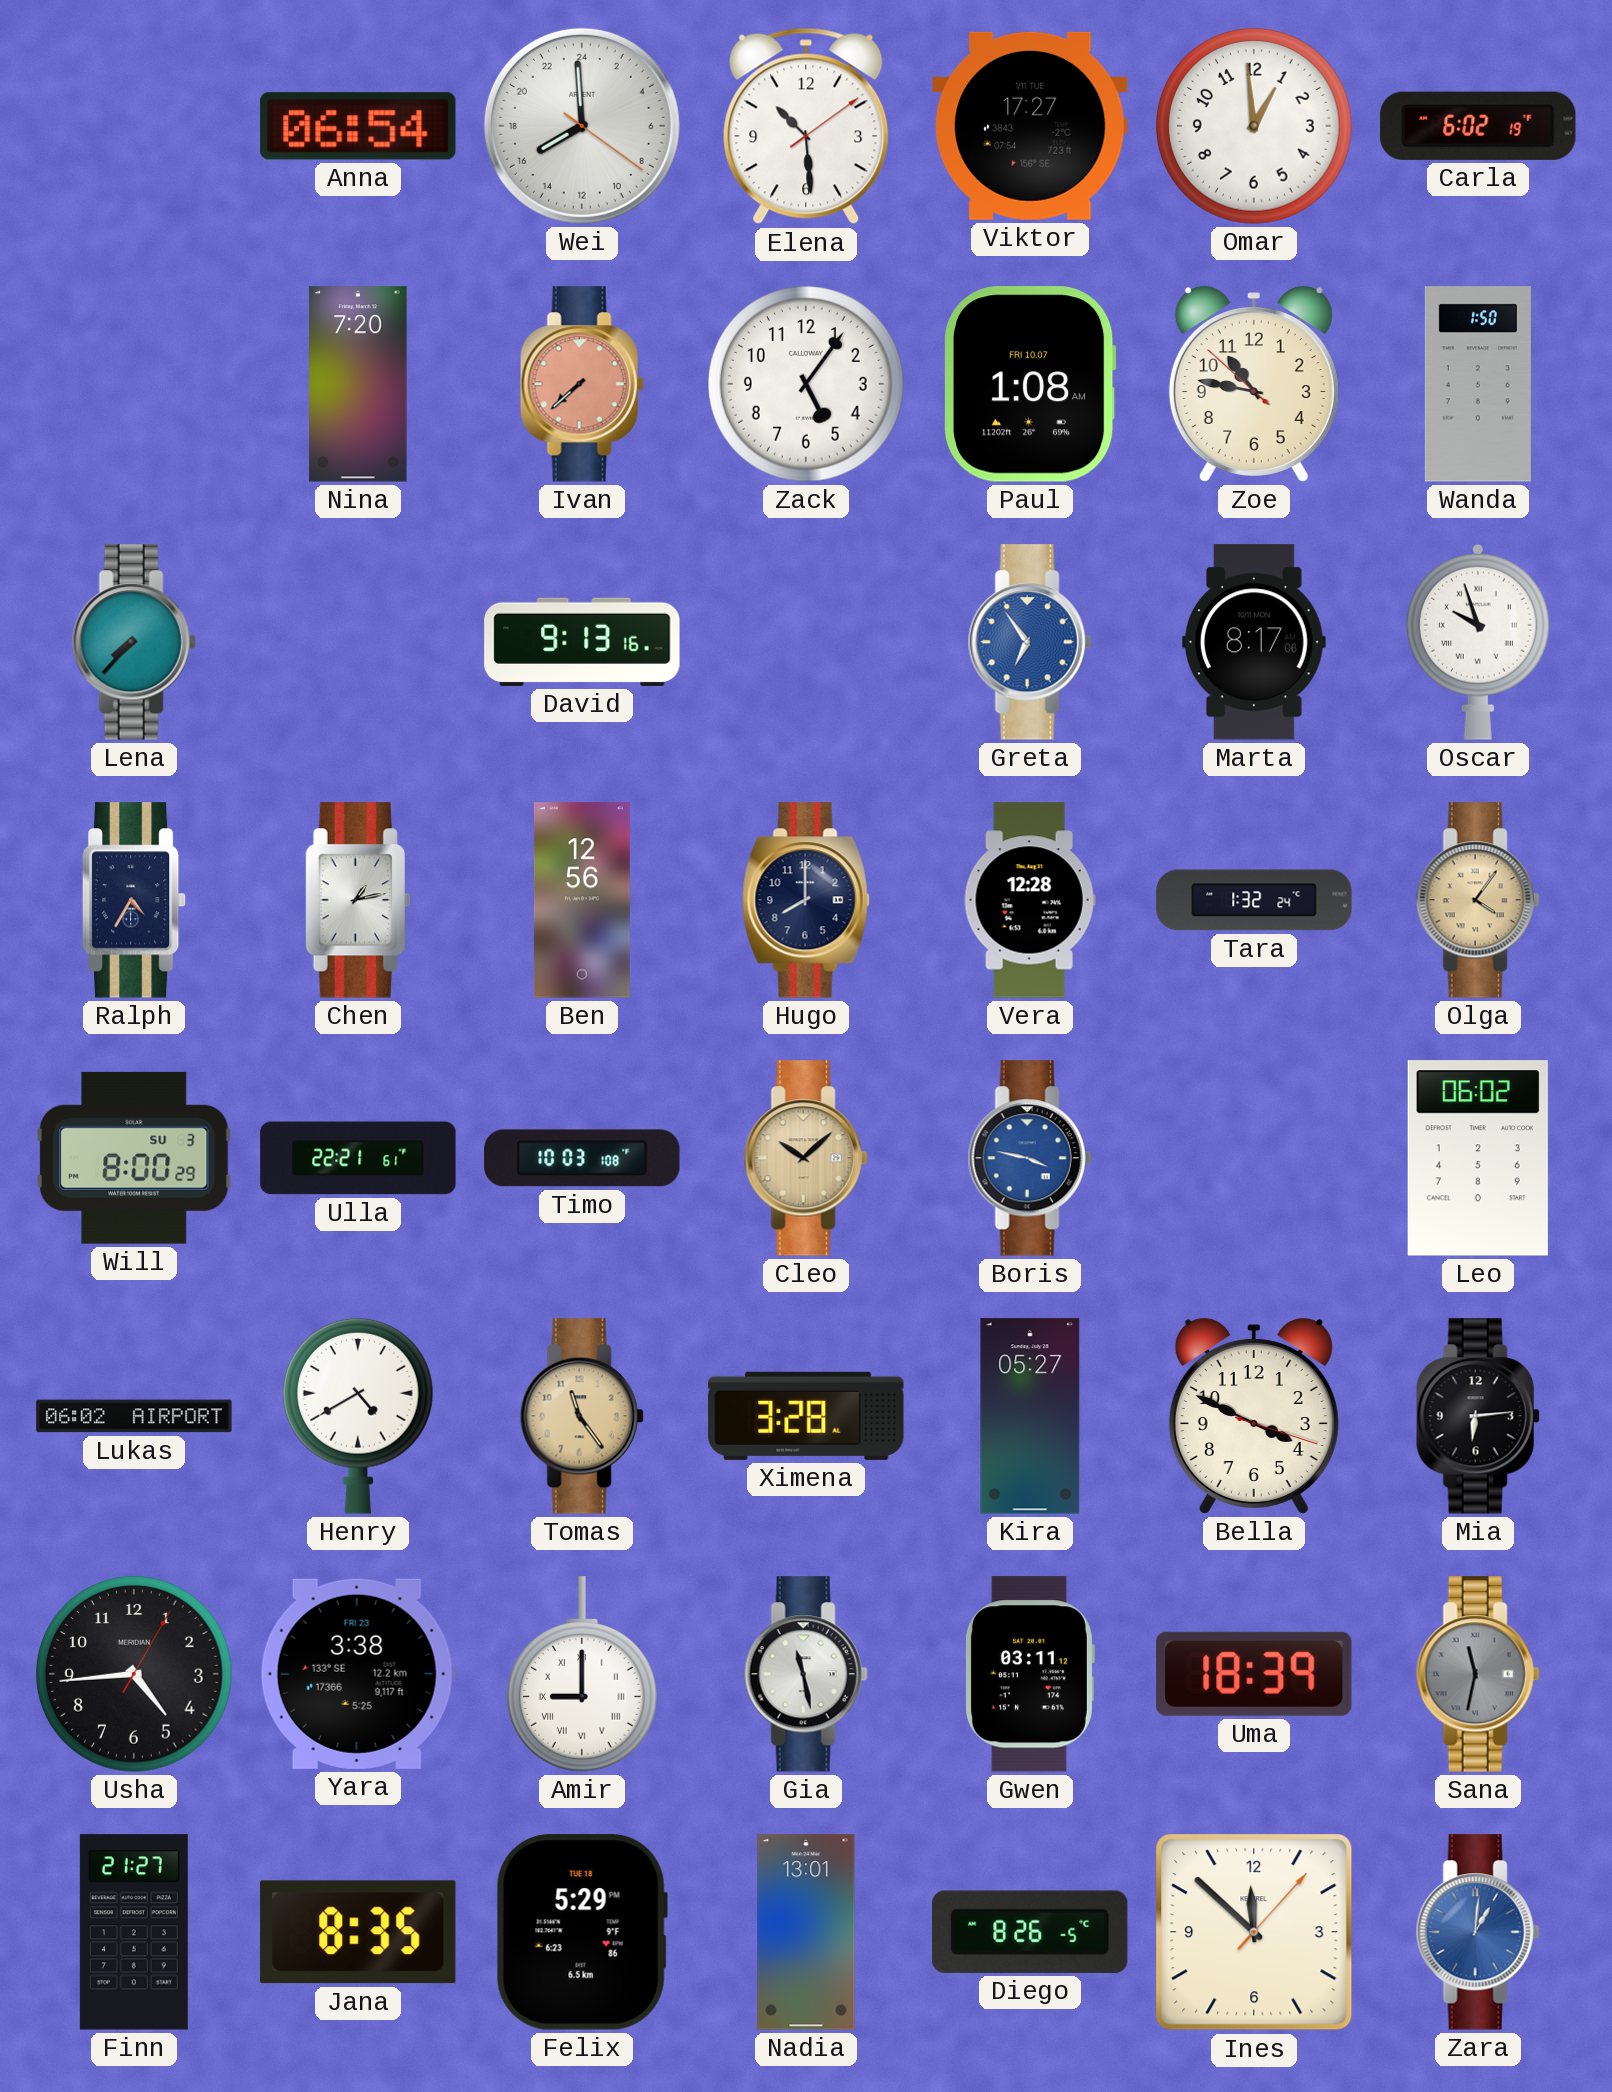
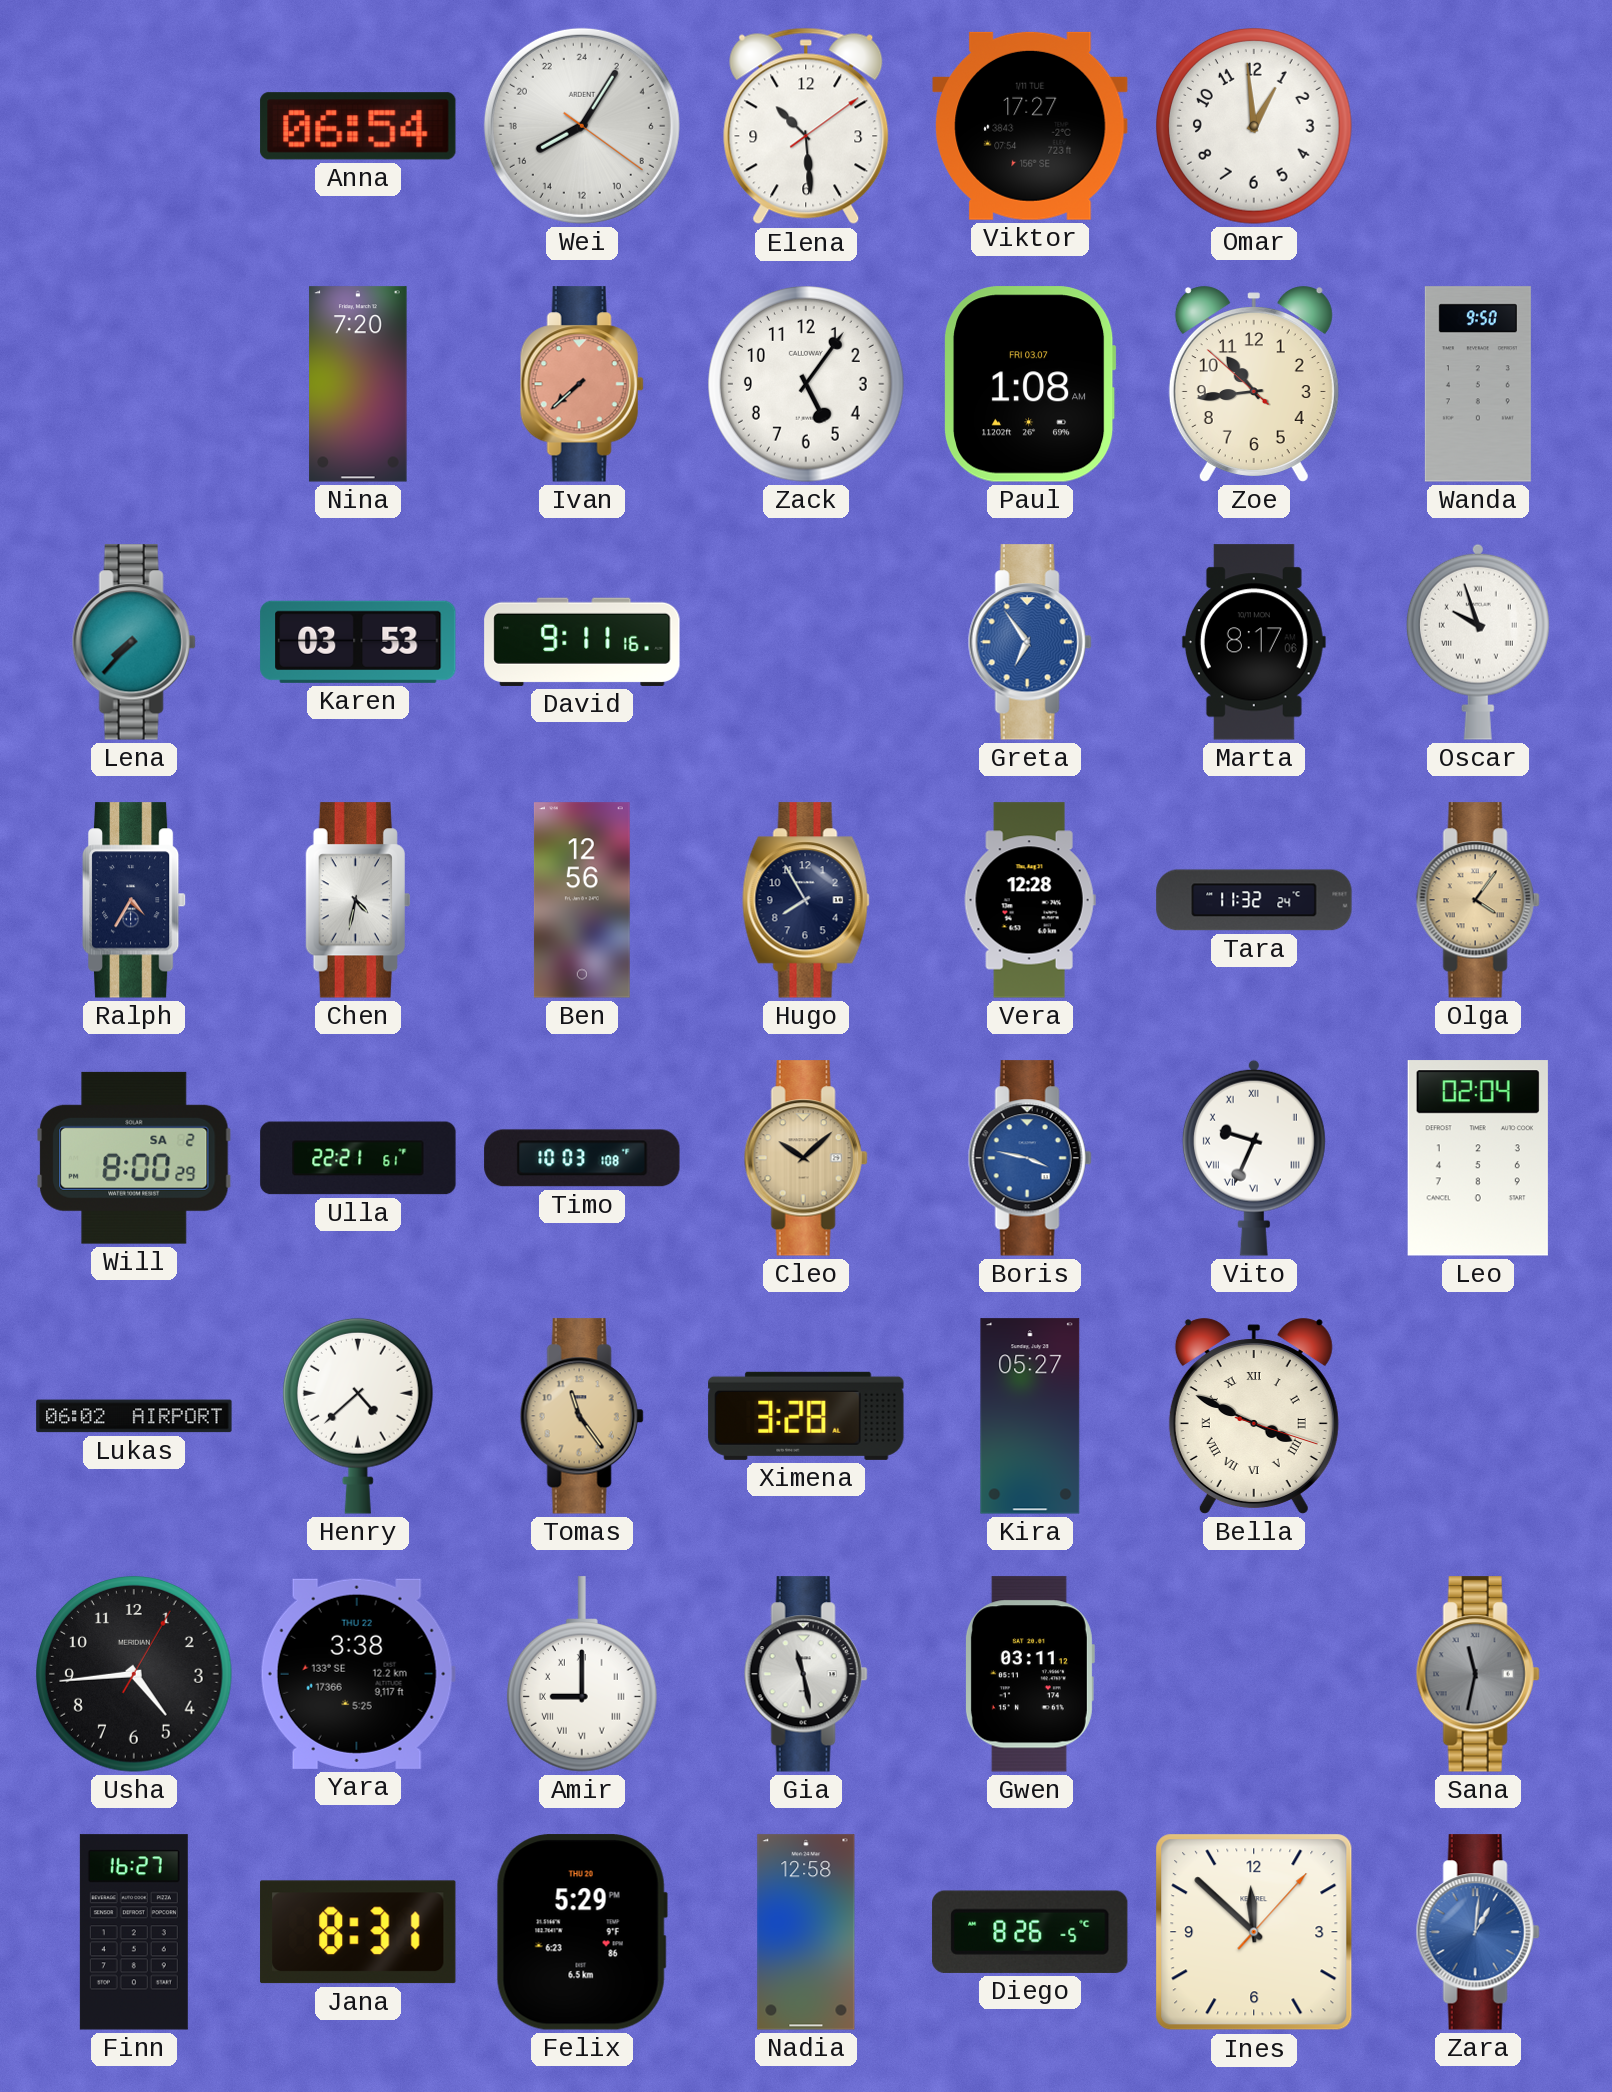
Wei: 15:59 -> 16:05 (582, 126)
Carla: 6:02 -> none (1478, 126)
Paul date: FRI 10.07 -> FRI 03.07 (1031, 384)
Zoe: 10:46 -> 10:43 (1254, 384)
Wanda: 1:50 -> 9:50 (1478, 384)
Karen: none -> 03:53 (358, 642)
David: 9:13 -> 9:11 (582, 642)
Chen: 1:13 -> 4:32 (357, 900)
Hugo: 8:00 -> 7:55 (806, 900)
Tara: 1:32 -> 11:32 (1254, 900)
Will date: SU 3 -> SA 2 (134, 1158)
Vito: none -> 9:34 (1254, 1158)
Leo: 06:02 -> 02:04 (1478, 1158)
Henry: 4:40 -> 4:38 (358, 1416)
Bella numerals: Arabic -> Roman (1254, 1416)
Mia: 6:14 -> none (1478, 1416)
Yara date: FRI 23 -> THU 22 (358, 1674)
Uma: 18:39 -> none (1254, 1674)
Finn: 21:27 -> 16:27 (134, 1932)
Jana: 8:35 -> 8:31 (358, 1932)
Felix date: TUE 18 -> THU 20 (582, 1932)
Nadia: 13:01 -> 12:58 (806, 1932)
